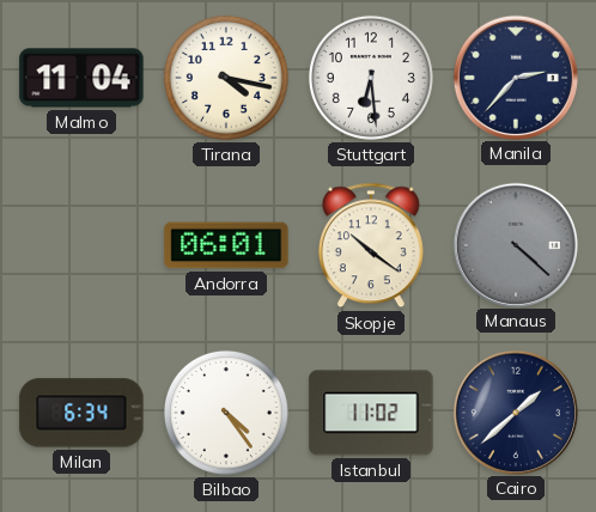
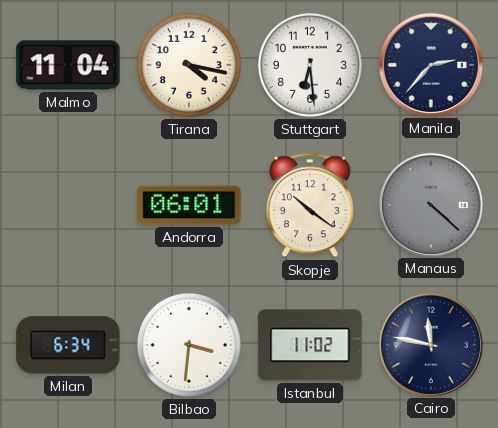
Bilbao: 4:24 -> 3:31 (189, 345)
Cairo: 1:38 -> 11:47 (430, 344)
